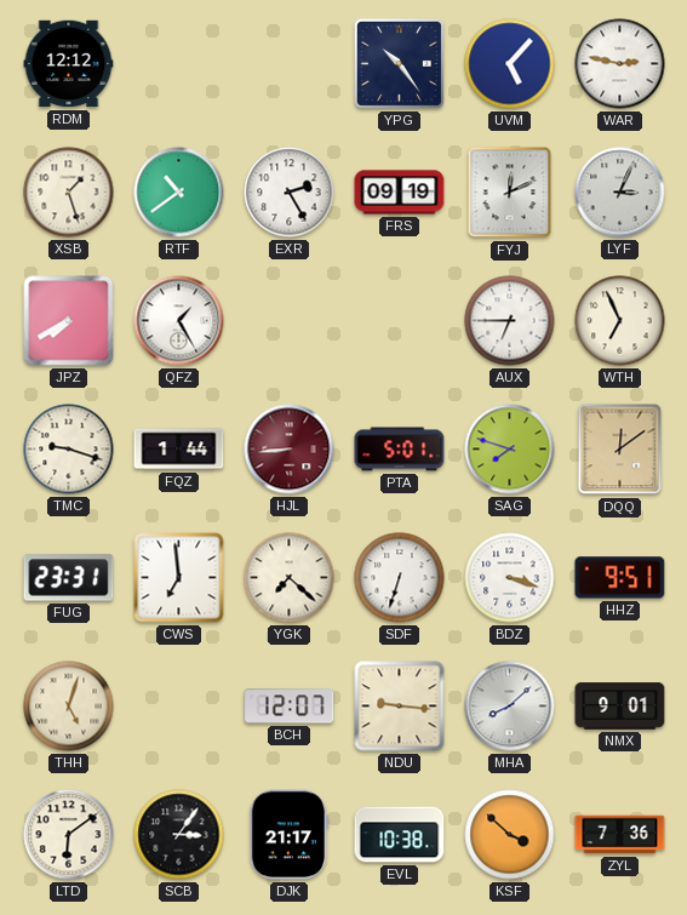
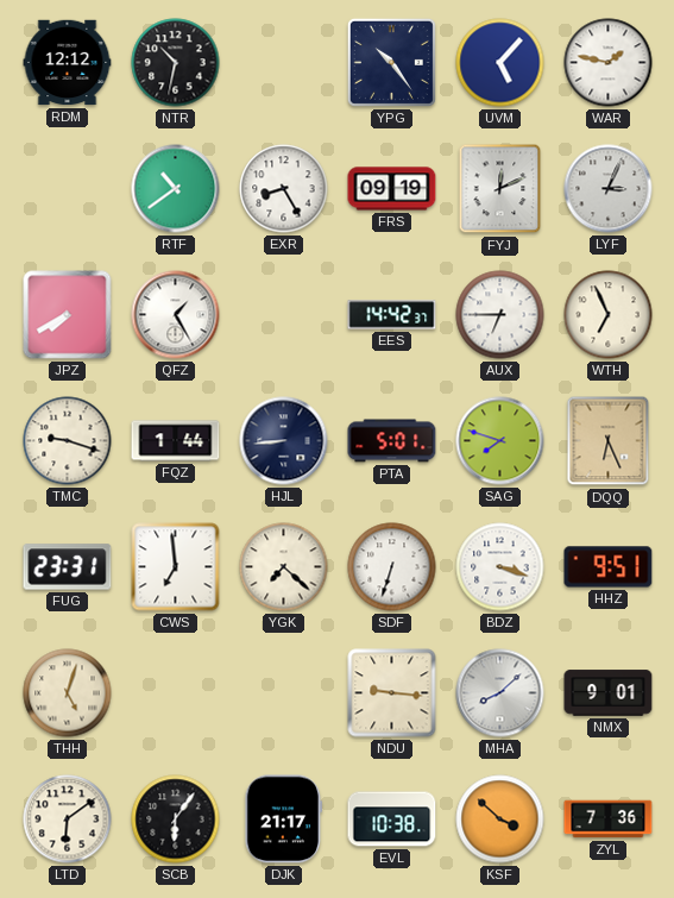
NTR: none -> 10:32 (176, 63)
WAR: 2:47 -> 1:47 (609, 63)
XSB: 1:27 -> none (69, 193)
EXR: 2:25 -> 8:25 (284, 189)
EES: none -> 14:42 (392, 315)
HJL dial: burgundy -> navy (284, 441)
DQQ: 12:09 -> 6:26 (609, 441)
BCH: 12:07 -> none (290, 707)
SCB: 3:06 -> 6:06 (176, 819)
